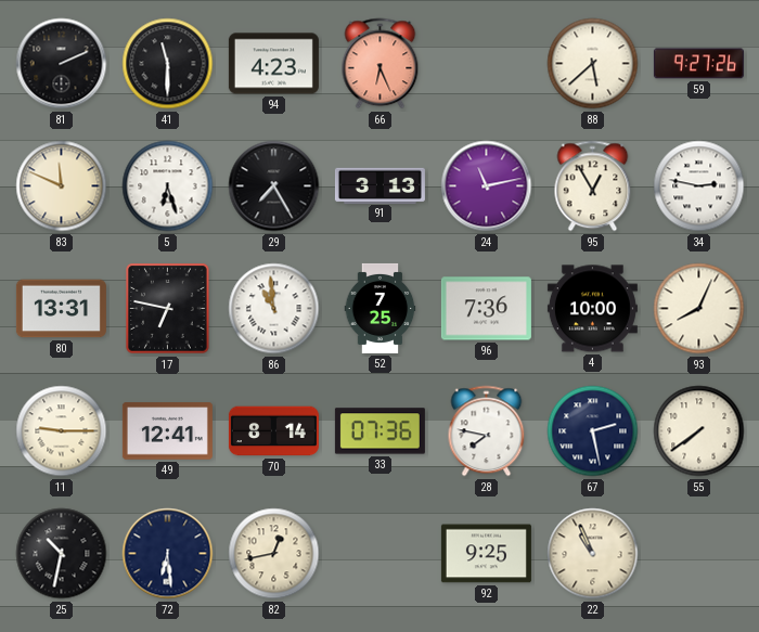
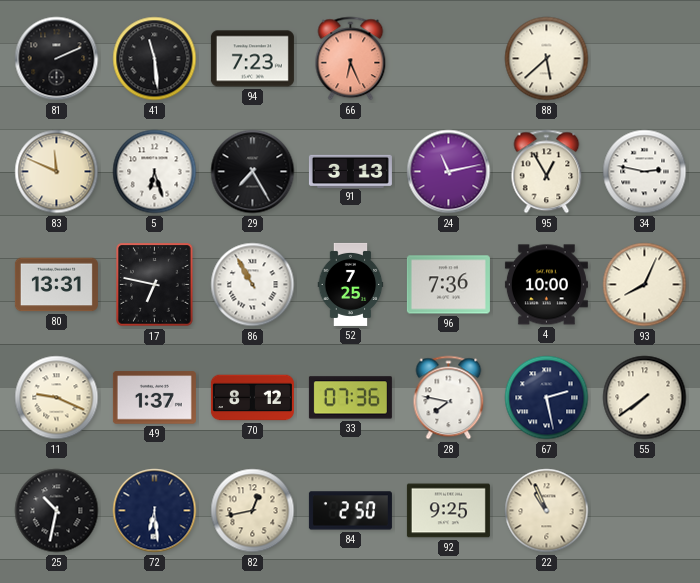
41: 11:30 -> 11:29 (155, 59)
94: 4:23 -> 7:23 (252, 59)
59: 9:27 -> none (698, 64)
86: 10:59 -> 10:55 (253, 285)
11: 9:15 -> 9:19 (57, 398)
49: 12:41 -> 1:37 (154, 398)
70: 8:14 -> 8:12 (252, 398)
84: none -> 2:50 (350, 511)
